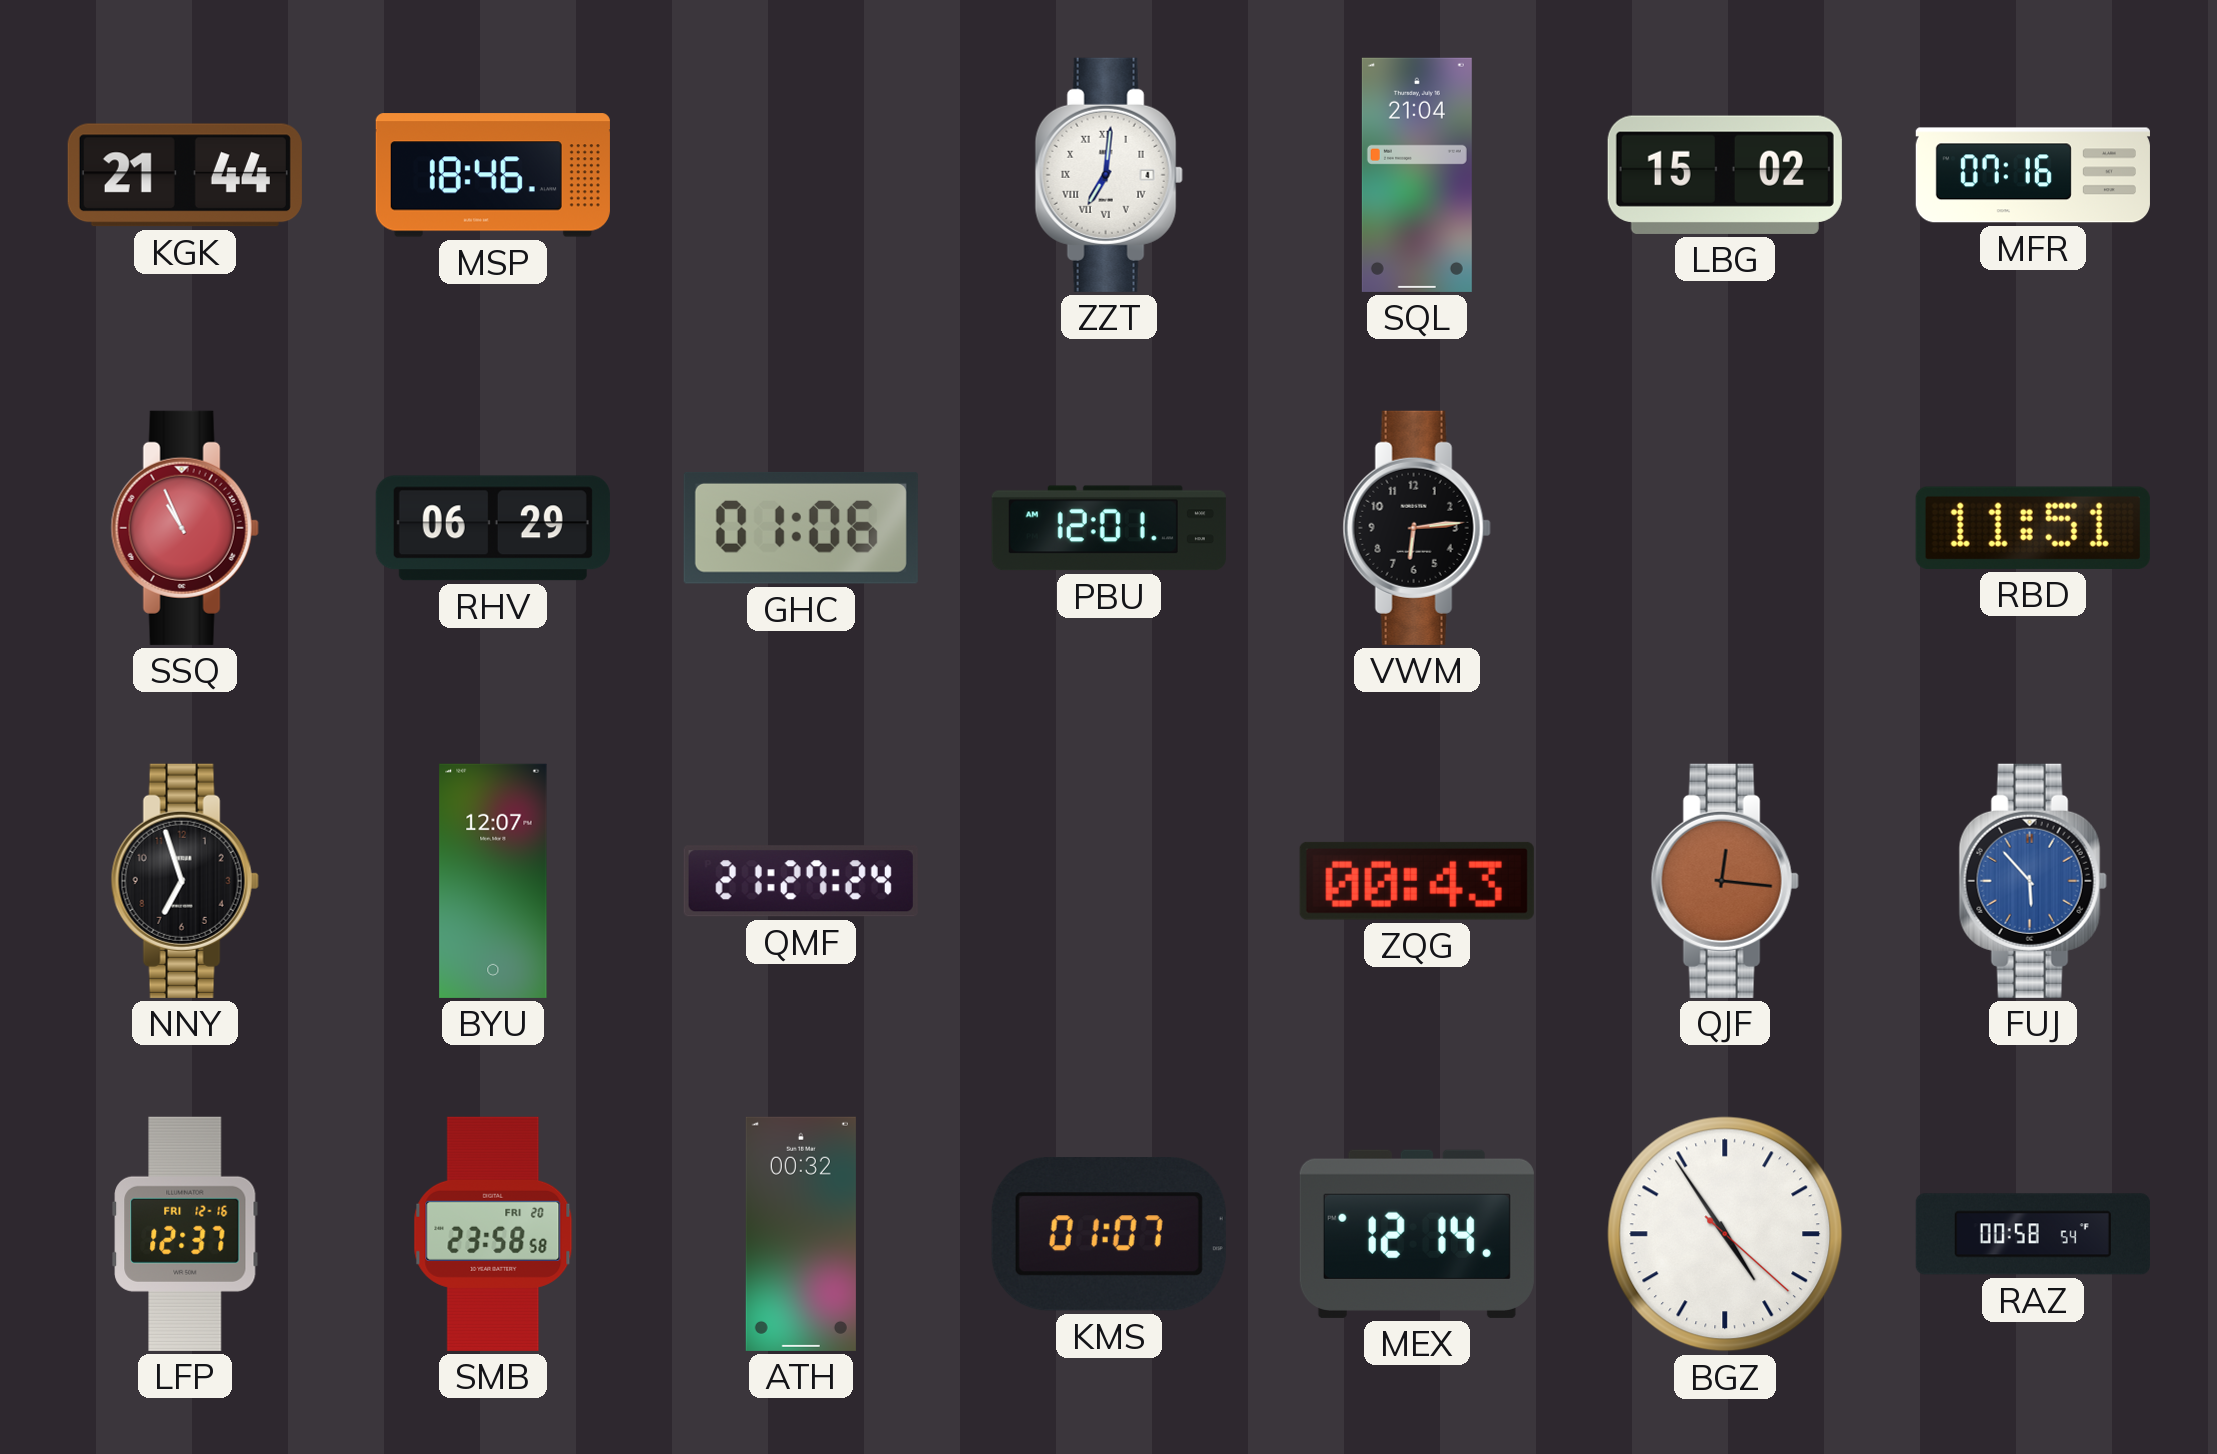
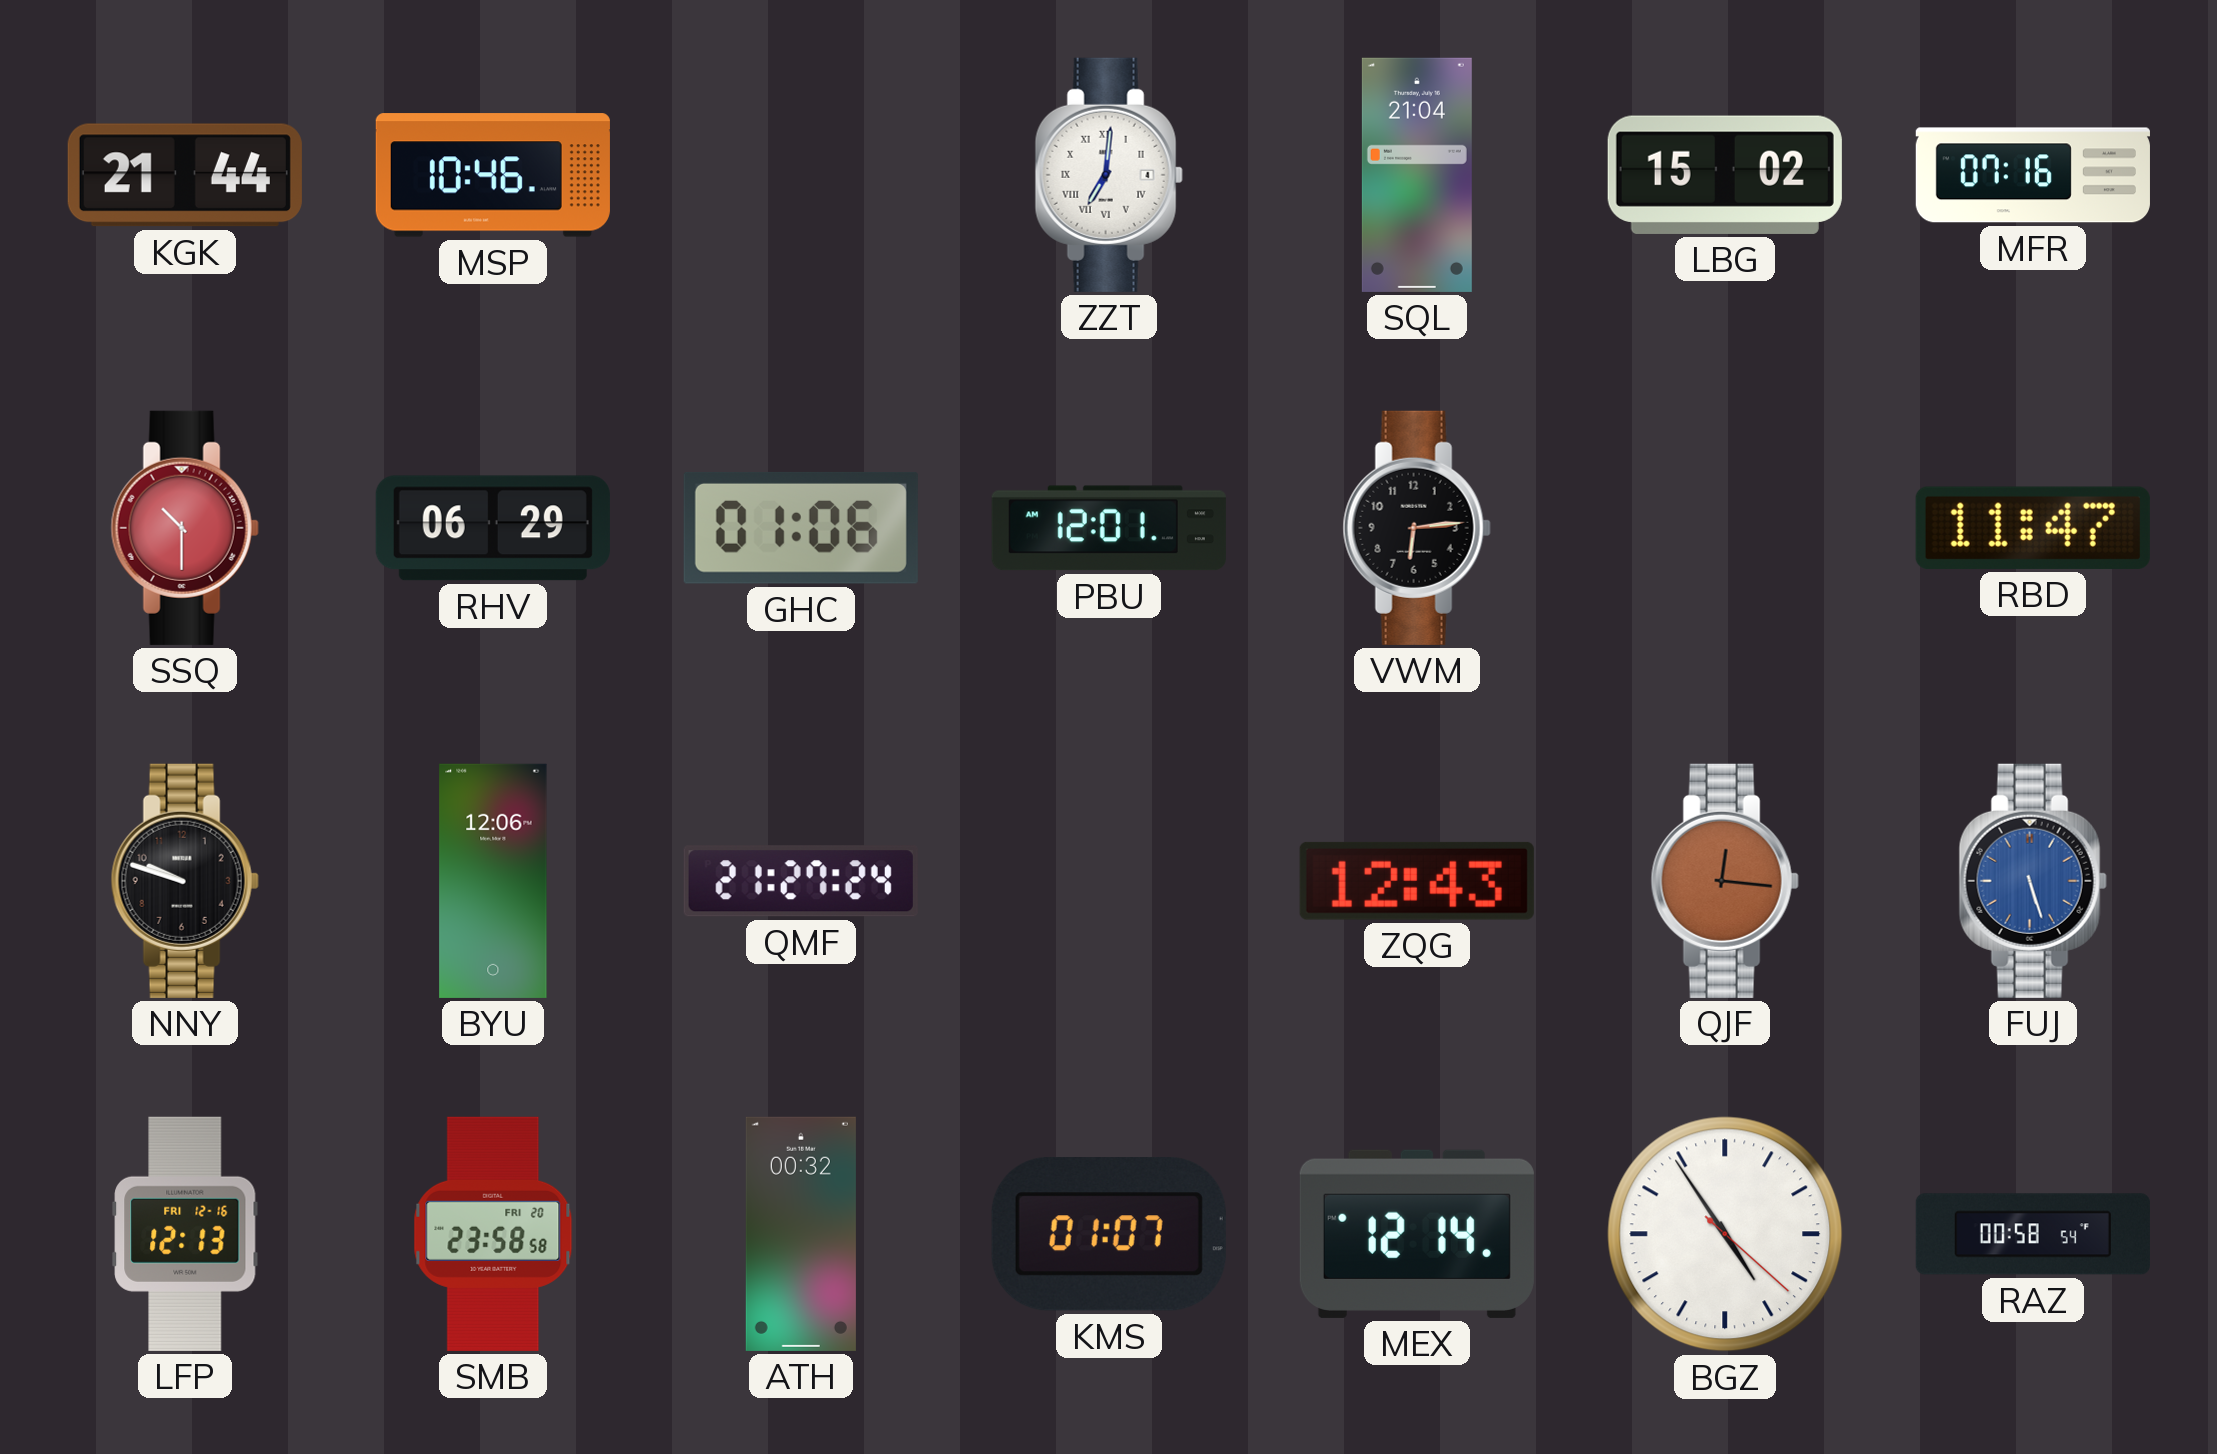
MSP: 18:46 -> 10:46 (493, 175)
SSQ: 10:56 -> 10:30 (185, 528)
RBD: 11:51 -> 11:47 (2033, 528)
NNY: 6:57 -> 9:48 (185, 881)
BYU: 12:07 -> 12:06 (493, 881)
ZQG: 00:43 -> 12:43 (1417, 881)
FUJ: 5:53 -> 5:27 (2033, 881)
LFP: 12:37 -> 12:13 (185, 1234)
